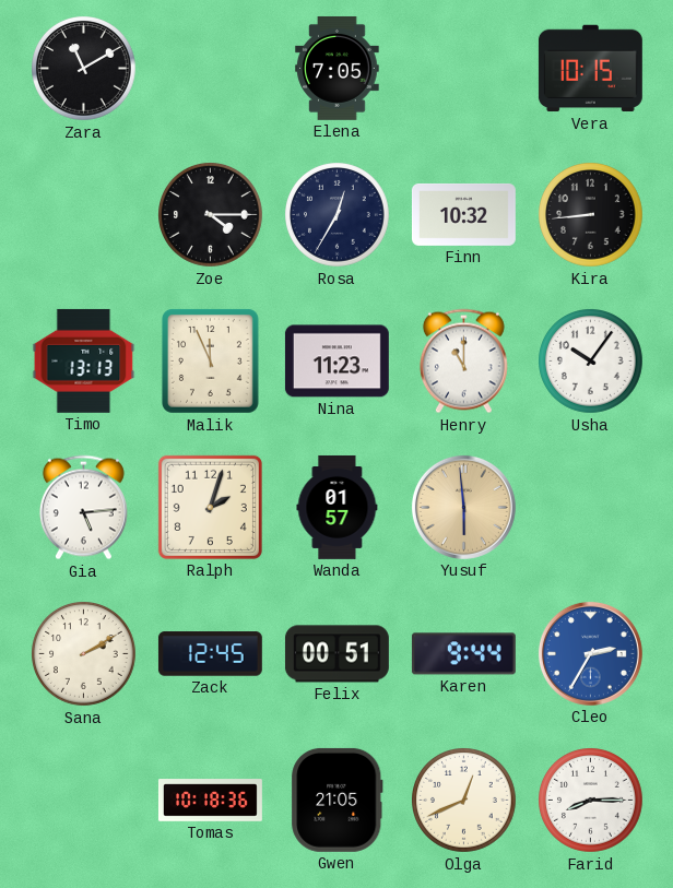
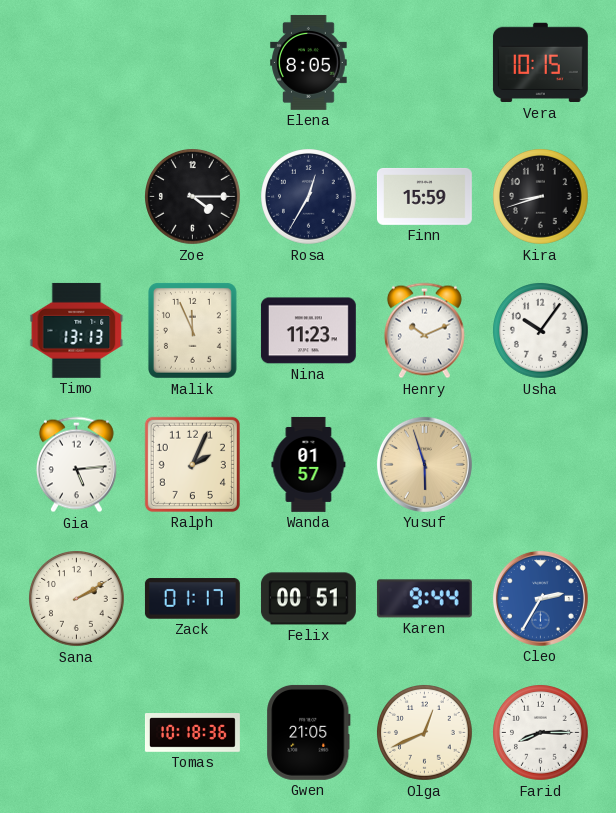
Zara: 11:10 -> none (84, 69)
Elena: 7:05 -> 8:05 (309, 62)
Finn: 10:32 -> 15:59 (424, 196)
Kira: 8:44 -> 8:42 (541, 197)
Henry: 11:00 -> 10:11 (424, 331)
Ralph: 2:03 -> 2:04 (192, 464)
Yusuf: 5:59 -> 5:57 (424, 464)
Zack: 12:45 -> 01:17 (192, 599)
